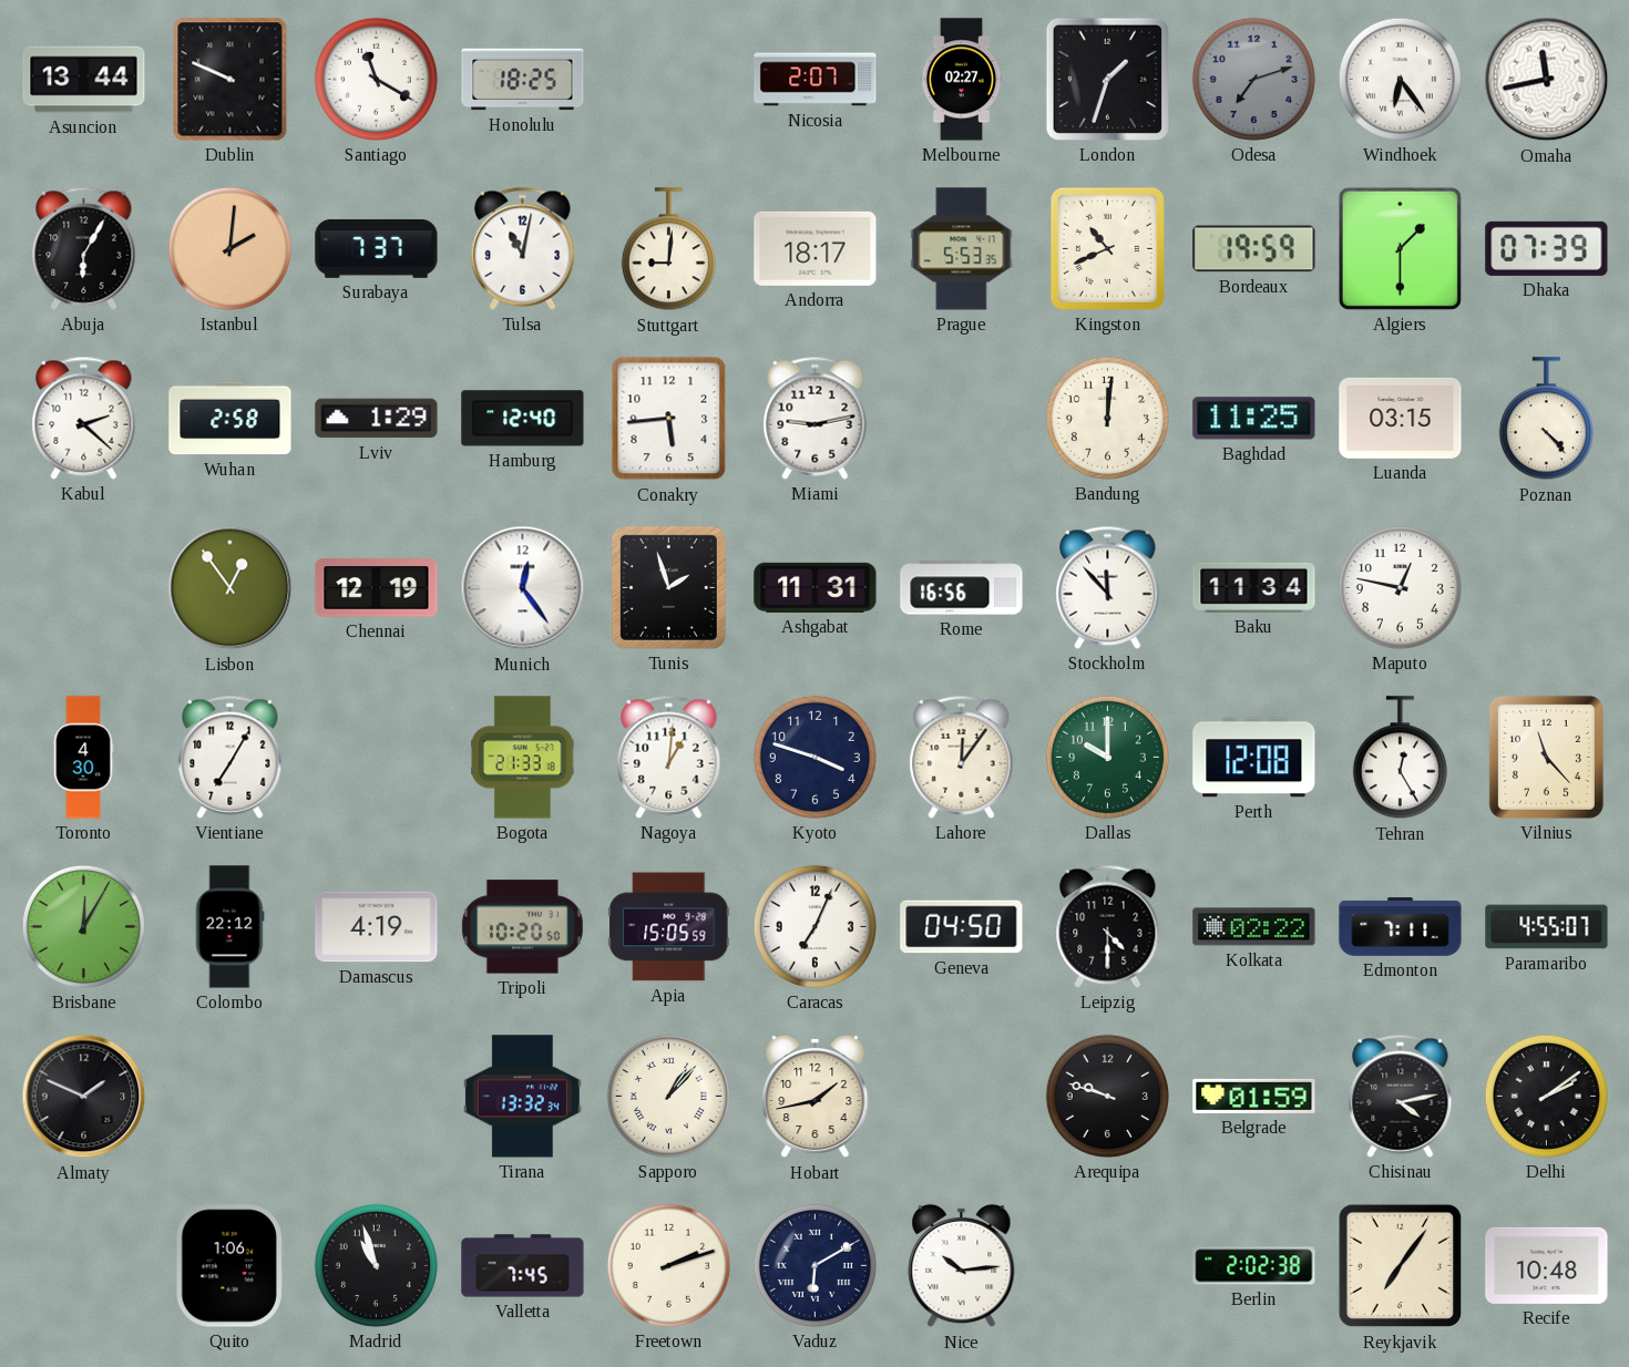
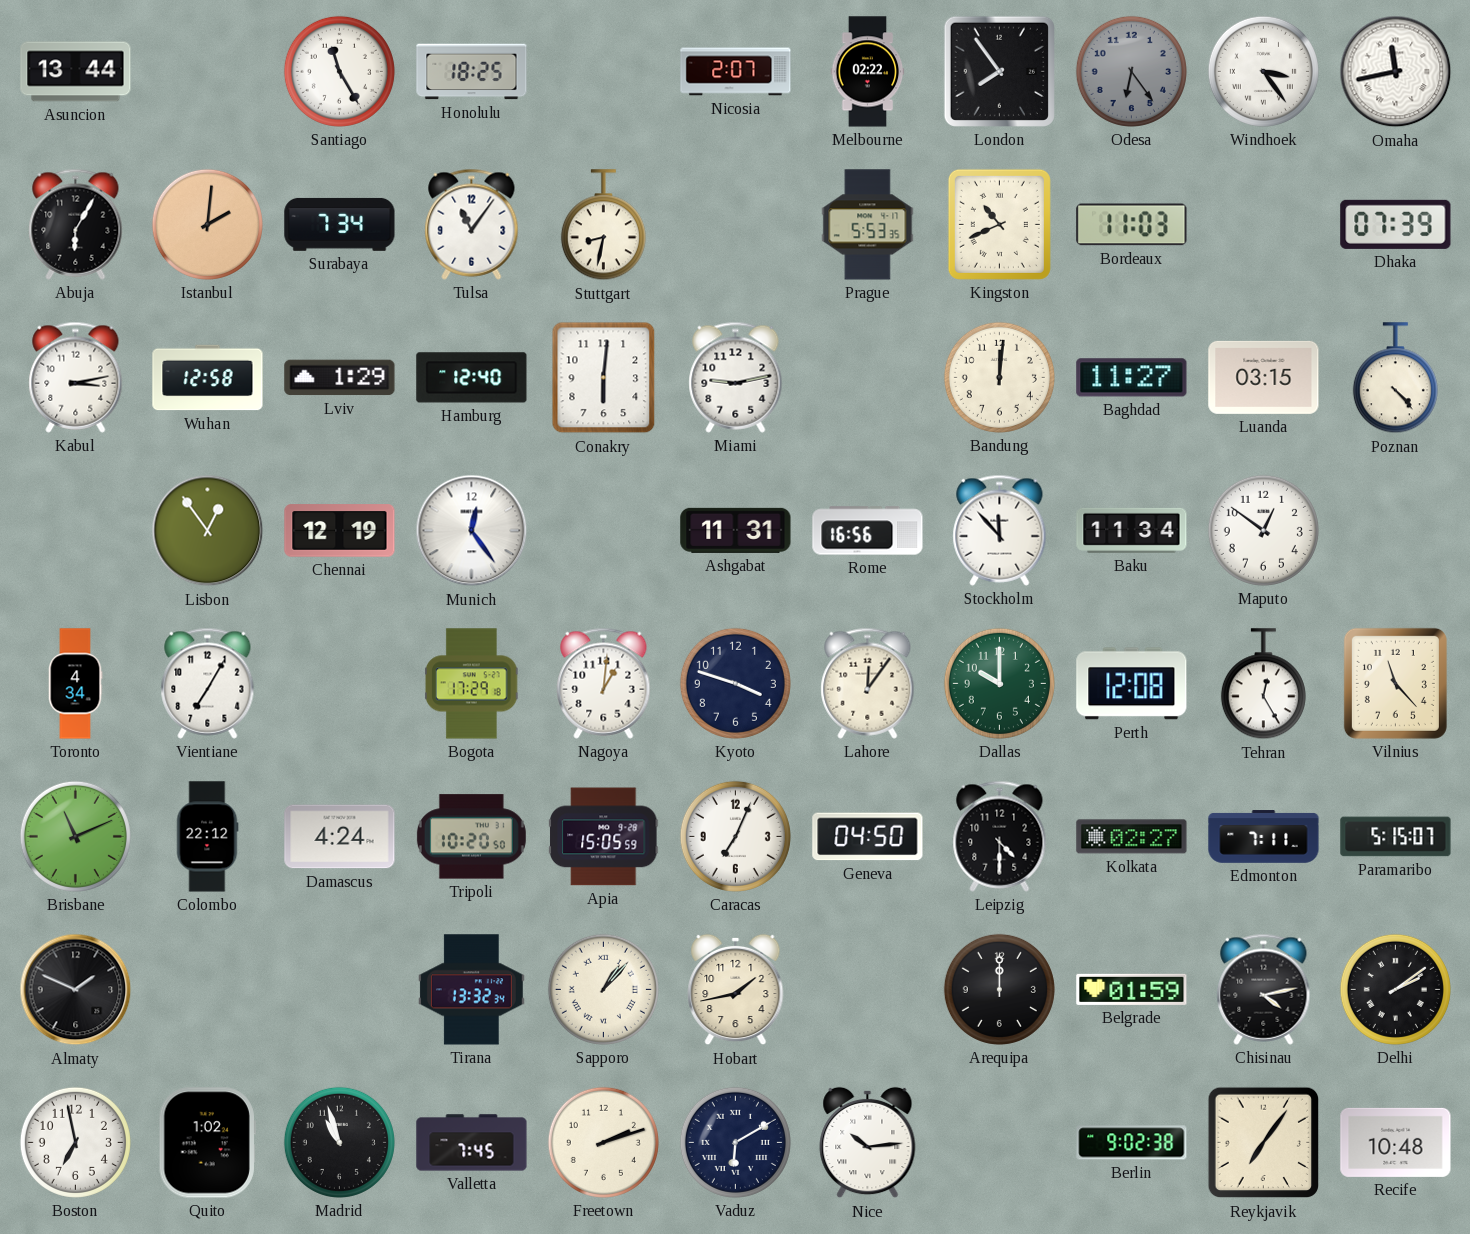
Dublin: 9:49 -> none (230, 80)
Santiago: 11:20 -> 11:25 (339, 71)
Melbourne: 02:27 -> 02:22 (868, 72)
London: 1:33 -> 7:54 (999, 71)
Odesa: 7:12 -> 6:24 (1131, 71)
Windhoek: 6:24 -> 3:24 (1263, 71)
Surabaya: 7:37 -> 7:34 (340, 224)
Tulsa: 11:02 -> 11:06 (472, 224)
Stuttgart: 9:01 -> 8:32 (603, 225)
Andorra: 18:17 -> none (816, 248)
Bordeaux: 19:59 -> 11:03 (1132, 225)
Algiers: 1:30 -> none (1400, 248)
Kabul: 2:22 -> 3:13 (76, 377)
Wuhan: 2:58 -> 12:58 (208, 378)
Conakry: 5:44 -> 6:01 (604, 378)
Baghdad: 11:25 -> 11:27 (1132, 378)
Tunis: 1:57 -> none (668, 587)
Maputo: 12:47 -> 12:51 (1263, 530)
Toronto: 4:30 -> 4:34 (75, 684)
Bogota: 21:33 -> 17:29 (472, 684)
Brisbane: 12:05 -> 11:11 (75, 836)
Damascus: 4:19 -> 4:24 (340, 837)
Kolkata: 02:22 -> 02:27 (1132, 837)
Paramaribo: 4:55 -> 5:15 (1396, 837)
Arequipa: 9:48 -> 12:00 (999, 989)
Boston: none -> 6:58 (75, 1142)
Quito: 1:06 -> 1:02 (207, 1143)
Berlin: 2:02 -> 9:02 (1132, 1143)
